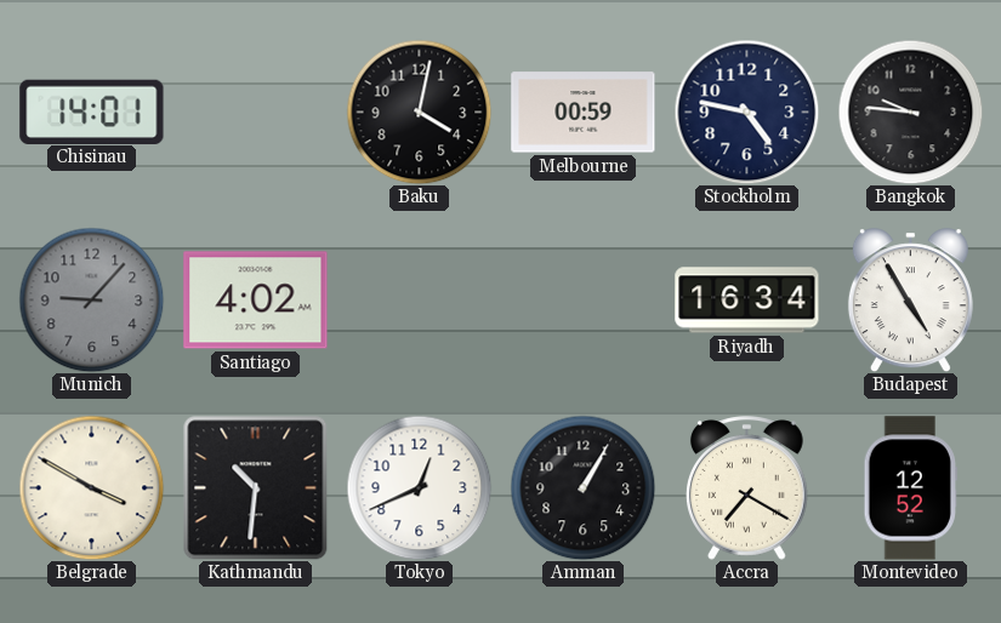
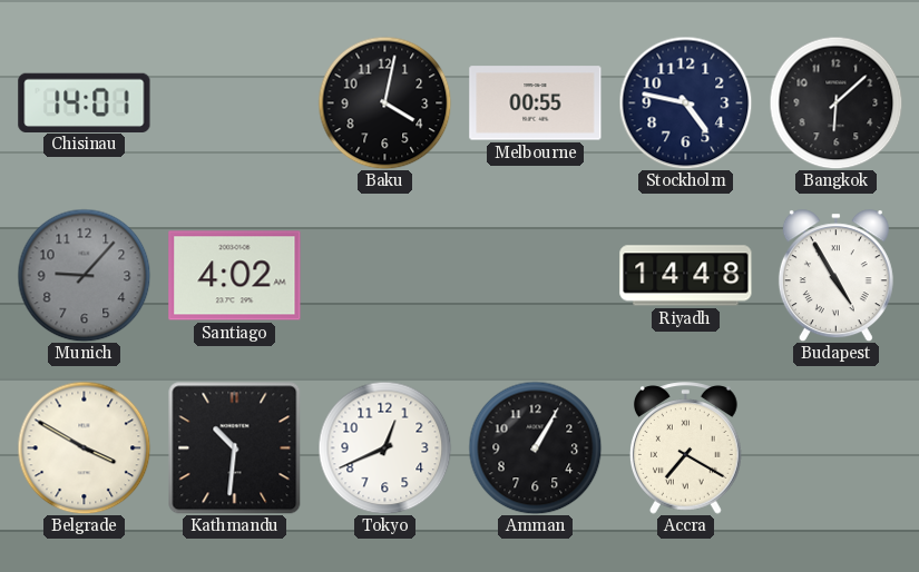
Melbourne: 00:59 -> 00:55 (536, 103)
Bangkok: 9:46 -> 6:08 (835, 102)
Riyadh: 16:34 -> 14:48 (686, 276)
Montevideo: 12:52 -> none (910, 488)
